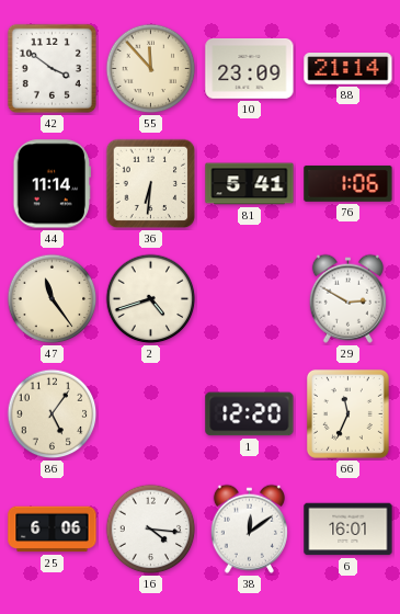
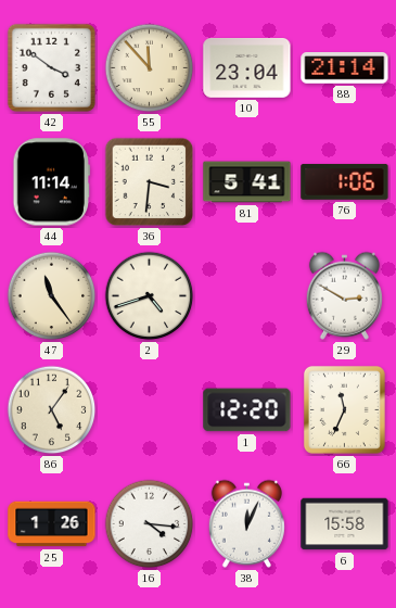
10: 23:09 -> 23:04 (247, 68)
36: 6:31 -> 3:31 (150, 182)
25: 6:06 -> 1:26 (52, 524)
38: 12:09 -> 12:04 (246, 523)
6: 16:01 -> 15:58 (345, 524)
